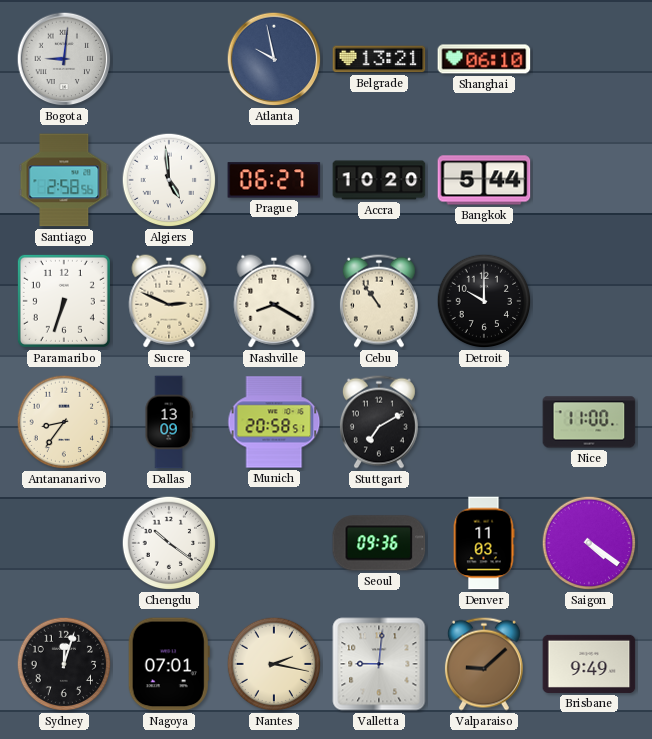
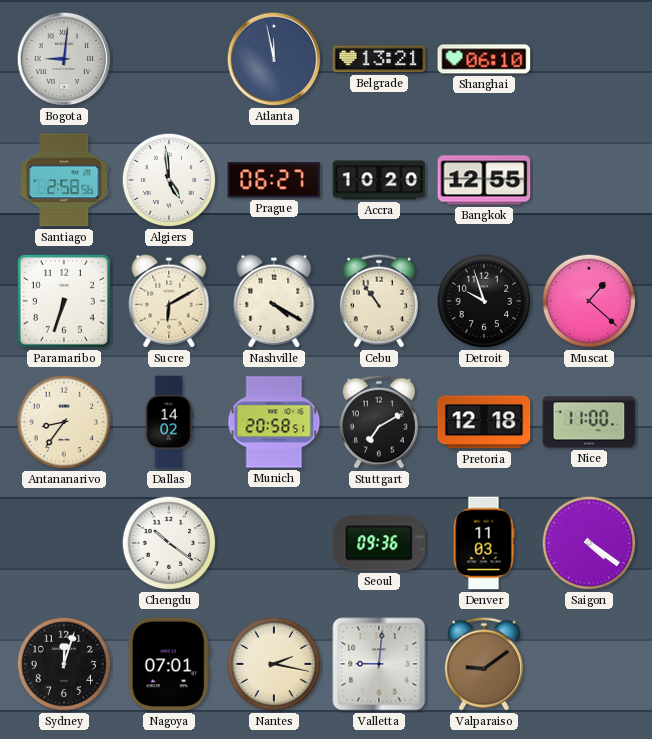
Atlanta: 9:58 -> 11:58 (274, 59)
Bangkok: 5:44 -> 12:55 (484, 180)
Sucre: 2:49 -> 6:10 (169, 301)
Nashville: 8:20 -> 4:20 (274, 301)
Detroit: 10:00 -> 9:57 (484, 301)
Muscat: none -> 1:22 (589, 301)
Dallas: 13:09 -> 14:02 (169, 422)
Pretoria: none -> 12:18 (484, 422)
Valparaiso: 9:08 -> 9:09 (484, 664)
Brisbane: 9:49 -> none (589, 664)
